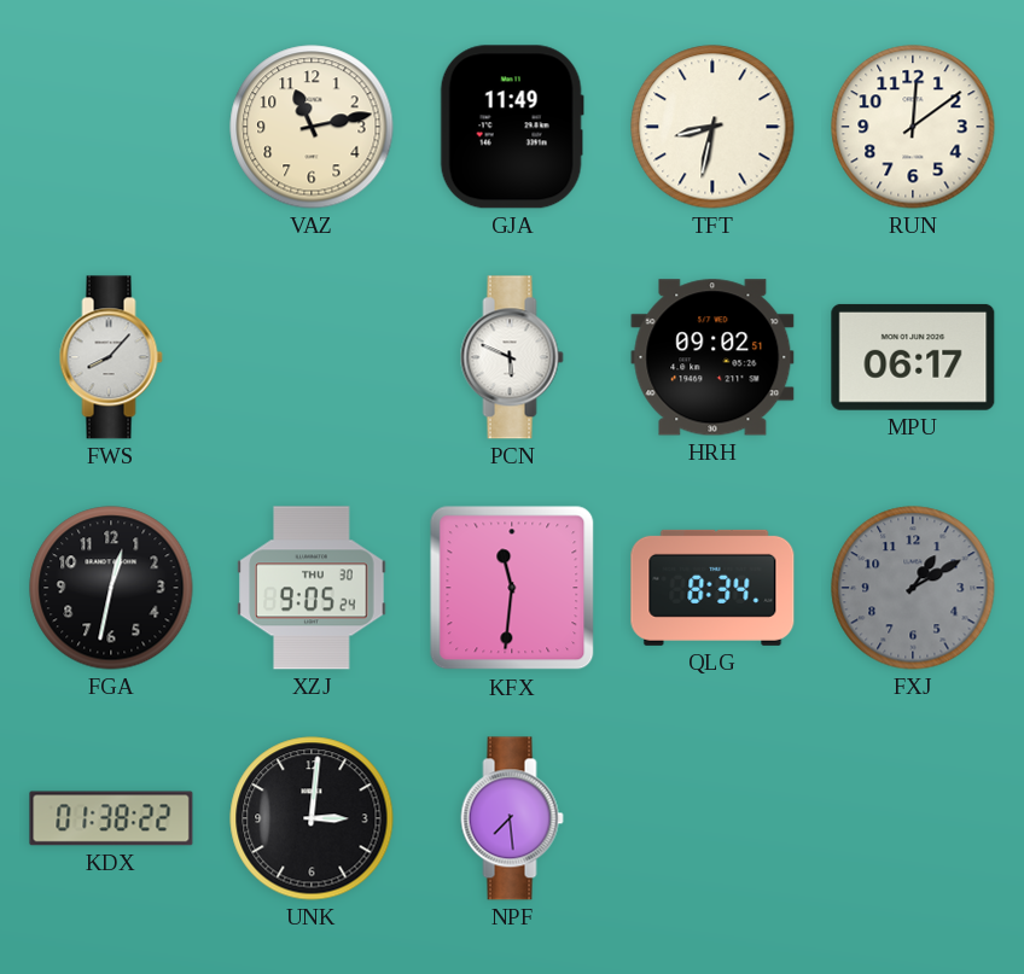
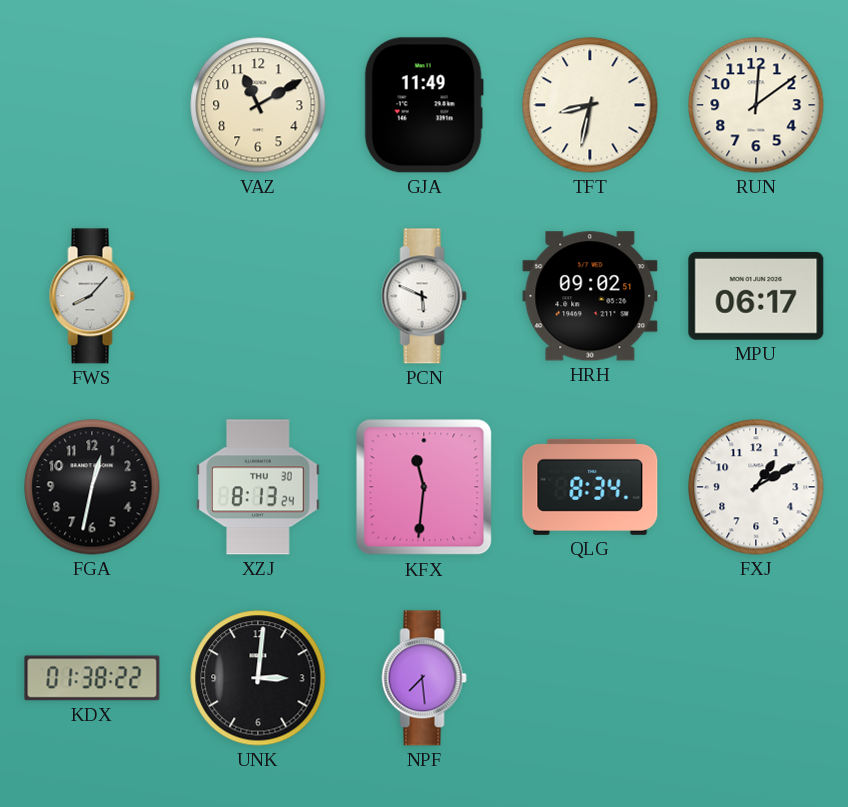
VAZ: 11:13 -> 11:10 (258, 105)
XZJ: 9:05 -> 8:13 (258, 487)
FXJ dial: grey -> white (756, 487)
